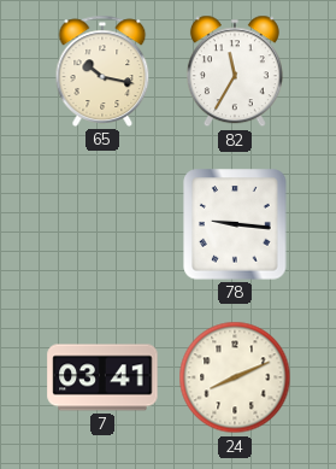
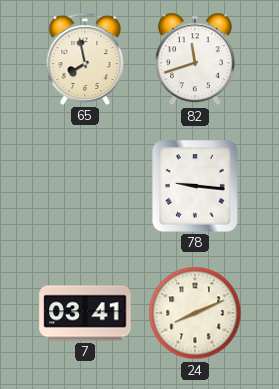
65: 10:17 -> 7:58 (85, 59)
82: 11:35 -> 11:42 (195, 59)
